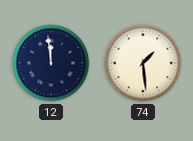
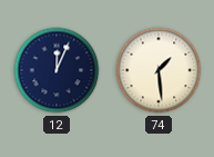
12: 11:59 -> 12:04 (57, 70)
